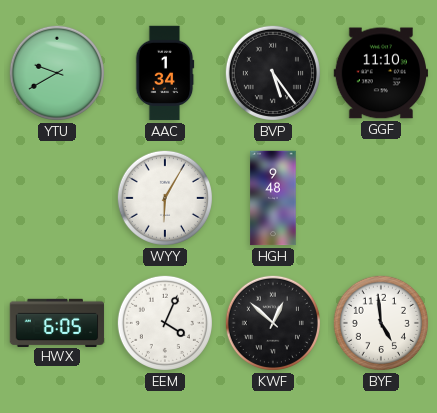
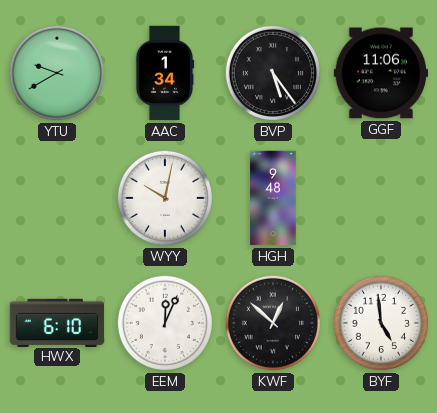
GGF: 11:10 -> 11:06 (381, 73)
WYY: 6:05 -> 10:02 (165, 198)
HWX: 6:05 -> 6:10 (57, 322)
EEM: 4:04 -> 12:04 (165, 323)
